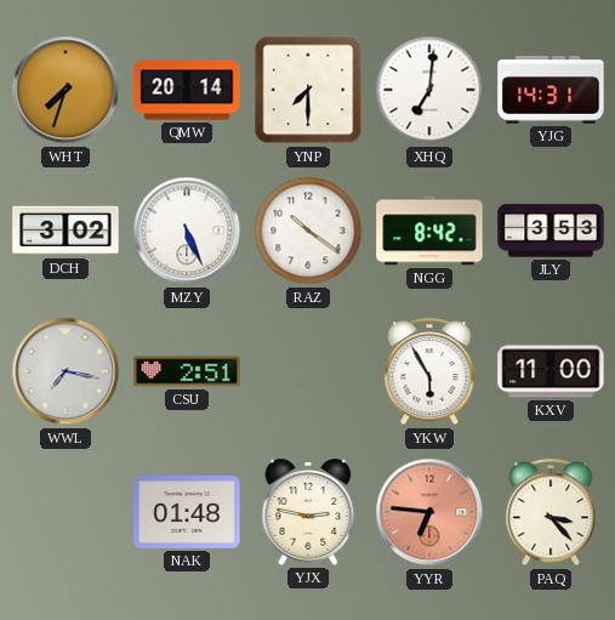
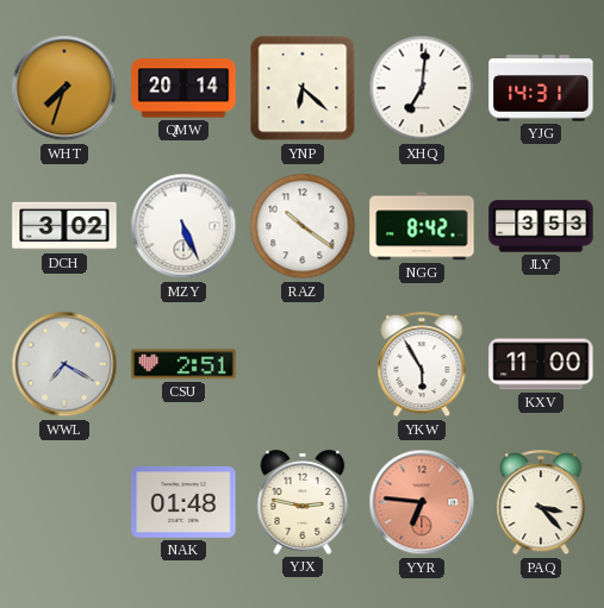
YNP: 7:30 -> 6:22 (303, 88)
WWL: 7:17 -> 7:20 (64, 364)
